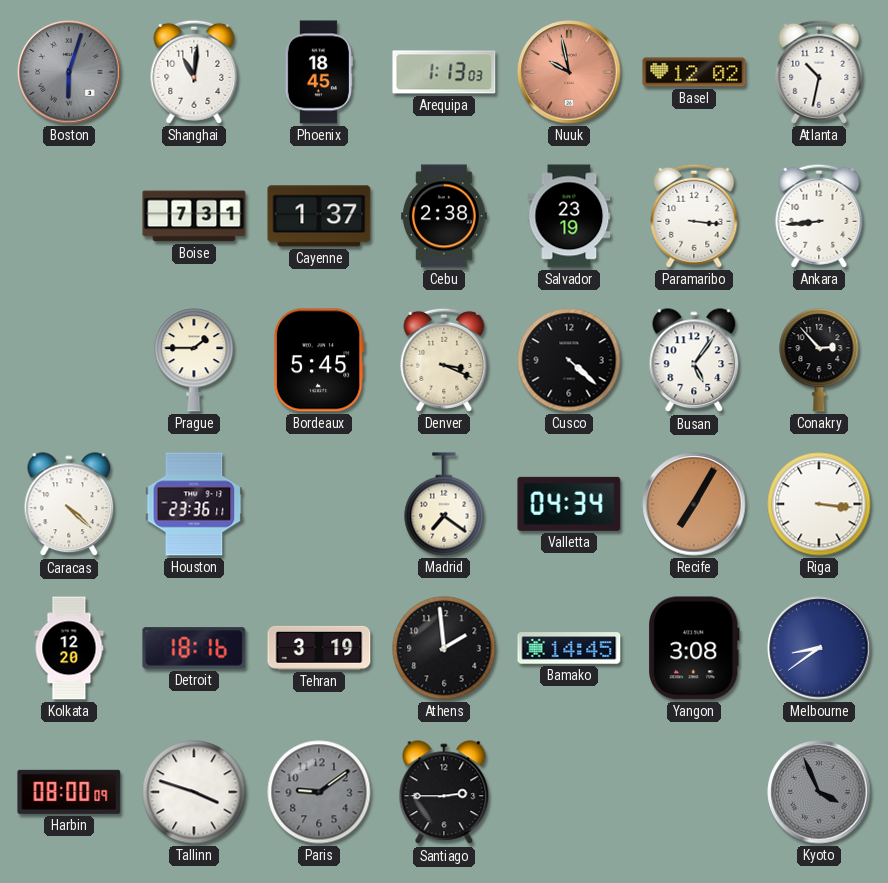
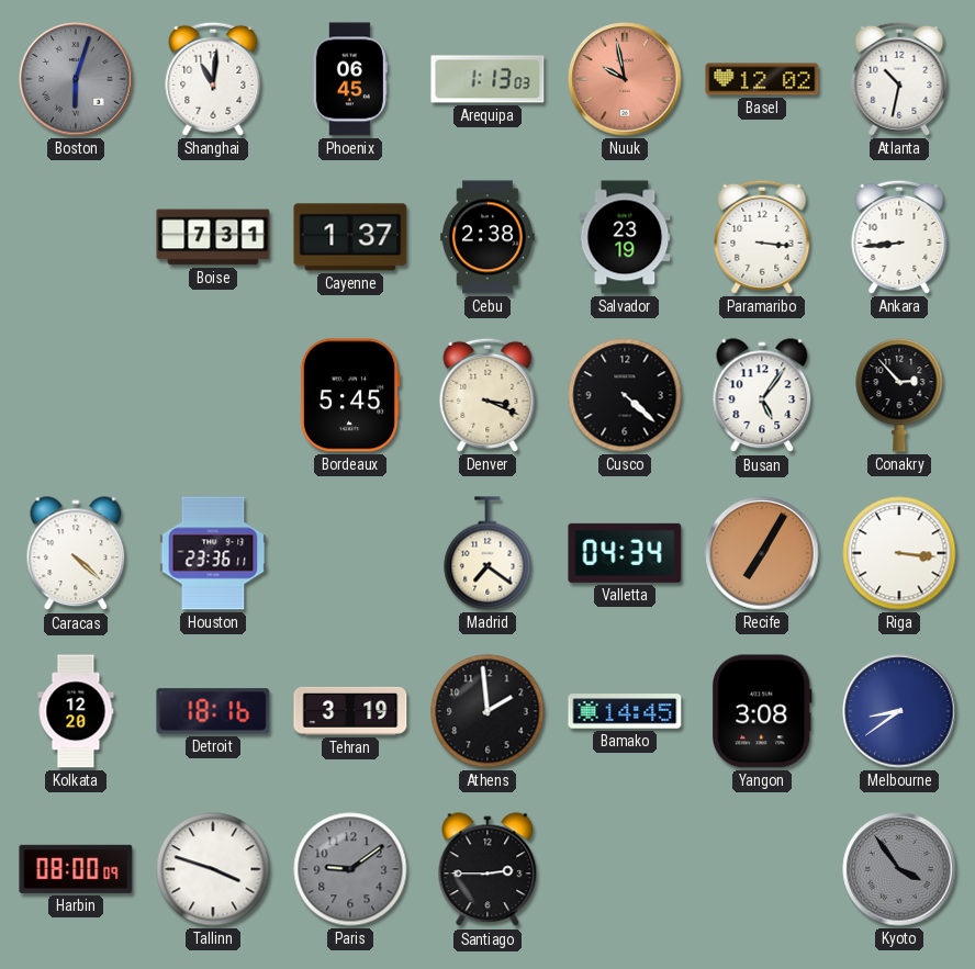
Phoenix: 18:45 -> 06:45 (350, 79)
Prague: 1:45 -> none (194, 360)
Kyoto: 3:56 -> 3:54 (899, 869)
